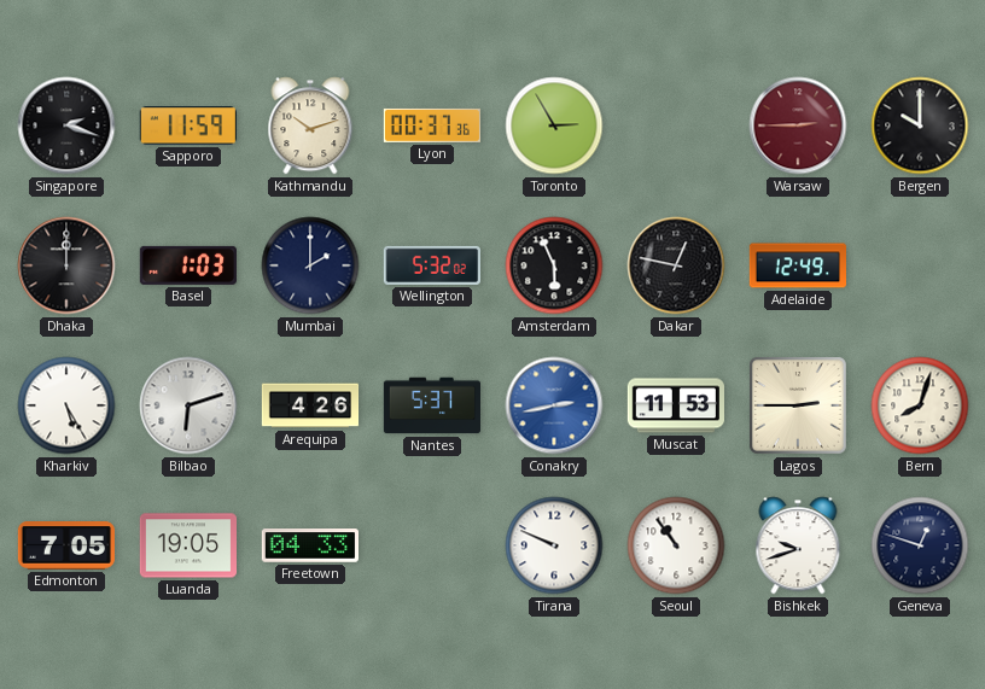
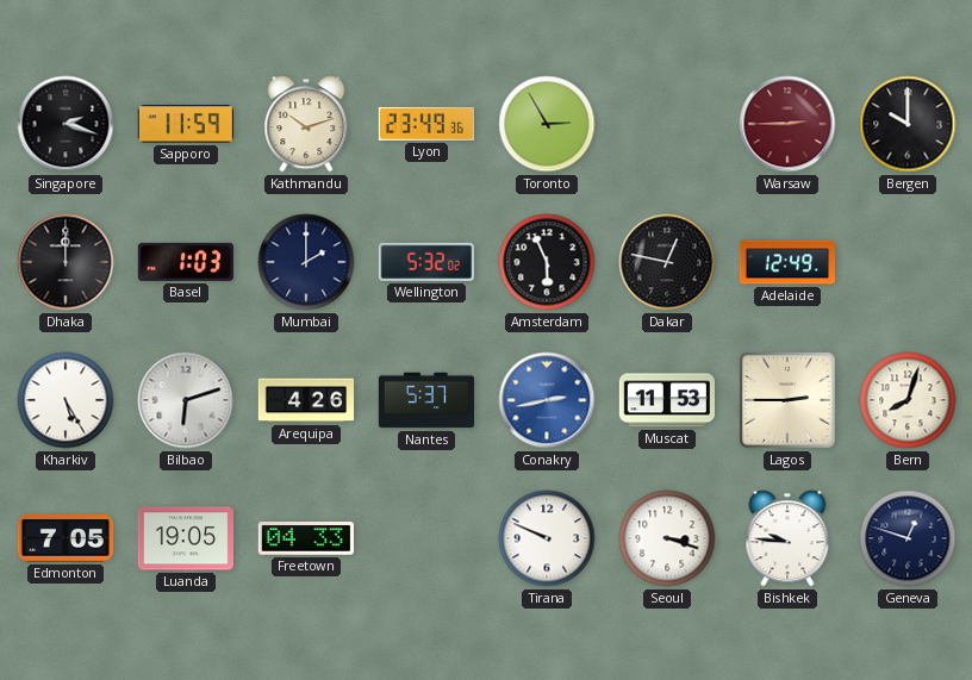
Lyon: 00:37 -> 23:49 (425, 124)
Seoul: 10:54 -> 3:18 (667, 538)
Bishkek: 9:42 -> 9:46 (787, 538)
